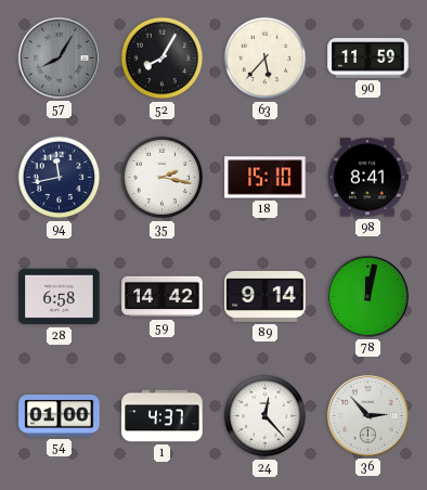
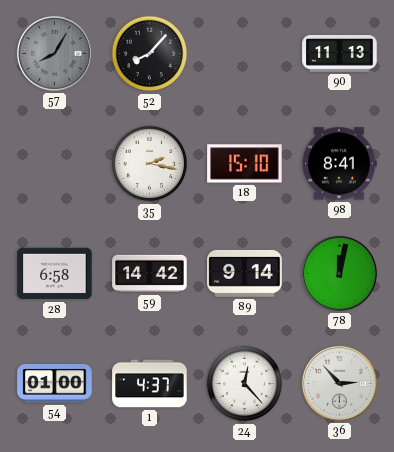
52: 8:05 -> 8:07 (150, 54)
63: 5:37 -> none (266, 59)
90: 11:59 -> 11:13 (340, 54)
94: 11:43 -> none (60, 178)
